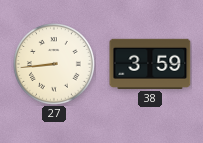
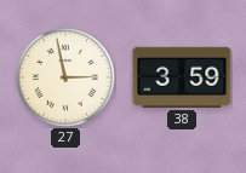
27: 8:44 -> 2:58 (67, 79)
